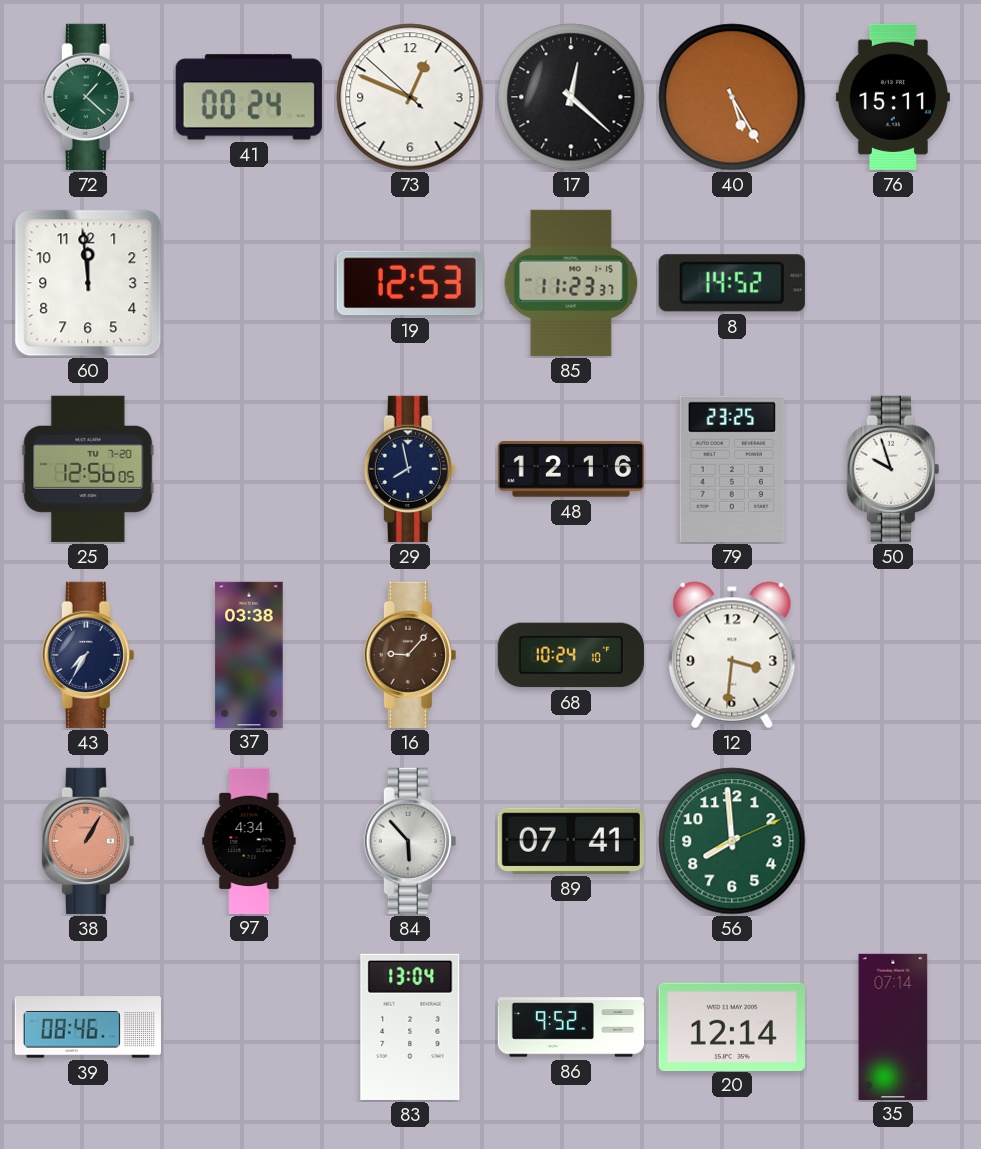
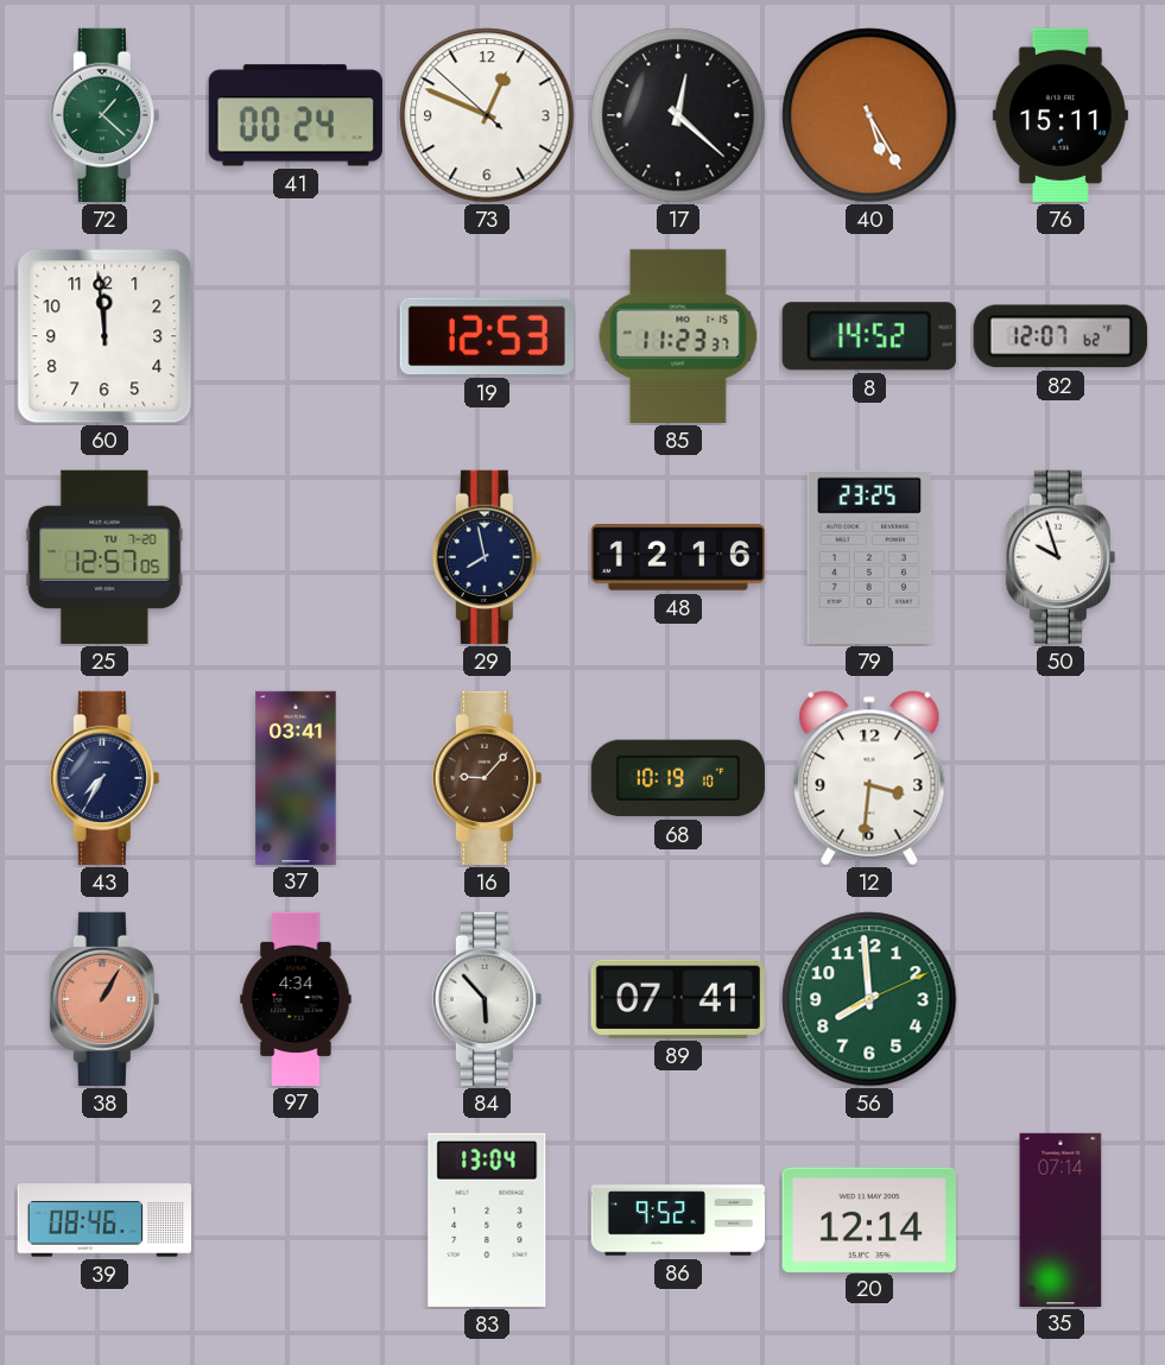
82: none -> 12:07 (1060, 336)
25: 12:56 -> 12:57 (105, 557)
37: 03:38 -> 03:41 (296, 777)
68: 10:24 -> 10:19 (678, 778)
